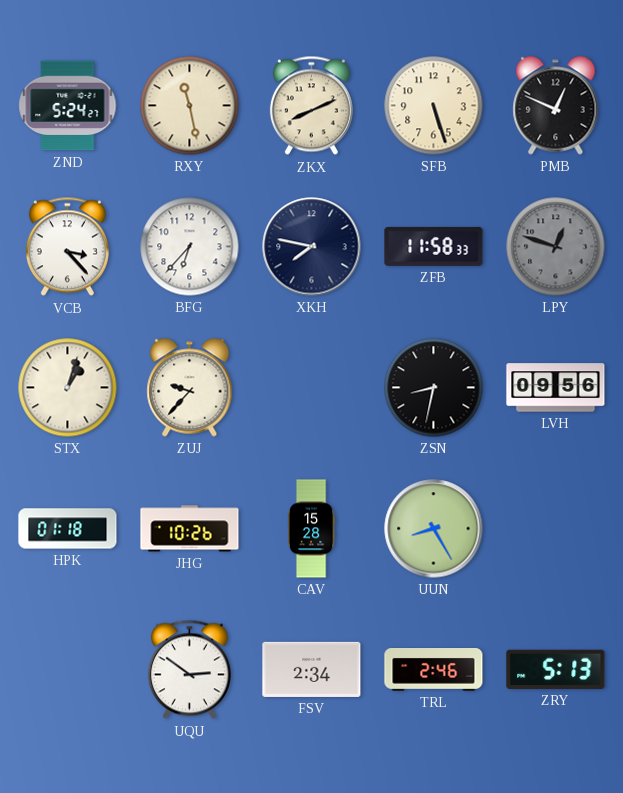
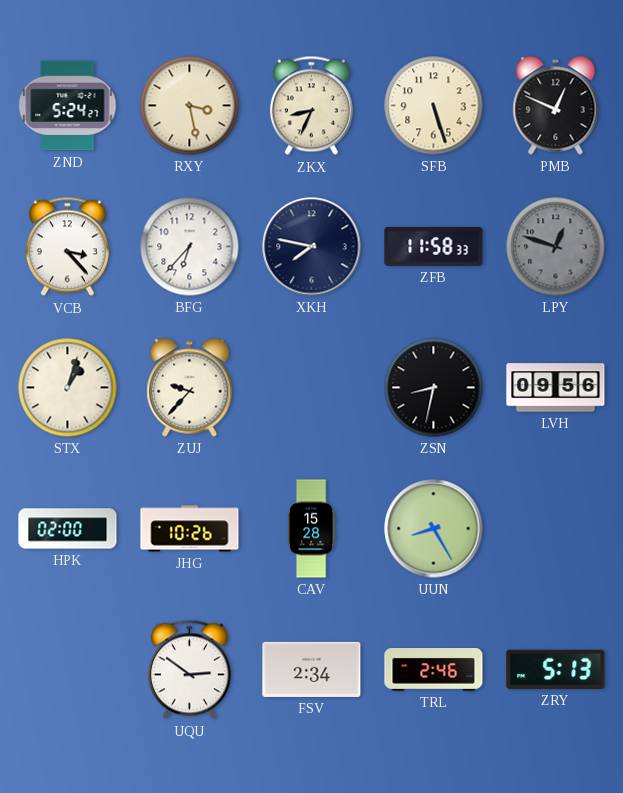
RXY: 11:28 -> 3:28 (190, 106)
ZKX: 8:11 -> 8:34 (311, 106)
HPK: 01:18 -> 02:00 (68, 529)
